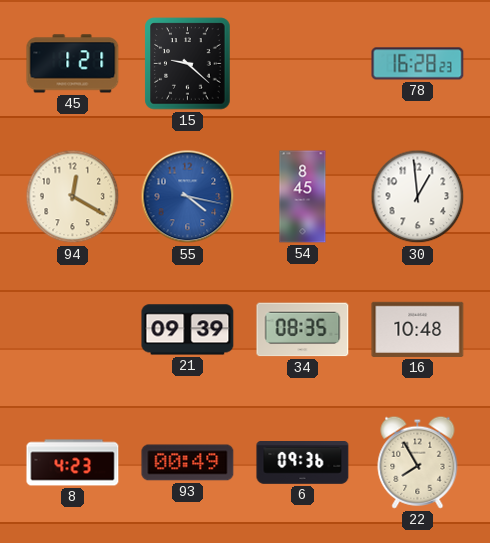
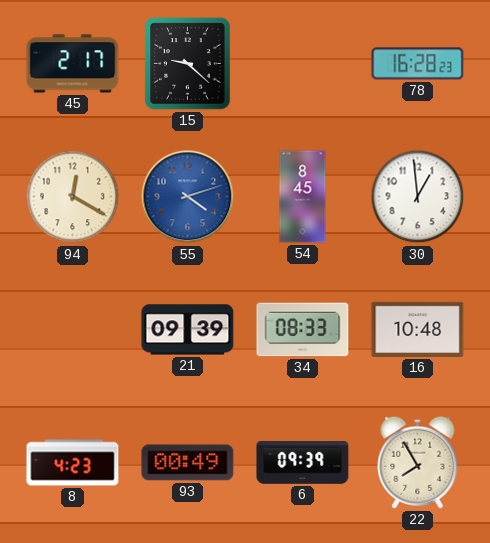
45: 1:21 -> 2:17 (73, 64)
55: 4:17 -> 4:12 (188, 197)
34: 08:35 -> 08:33 (303, 330)
6: 09:36 -> 09:39 (303, 463)
